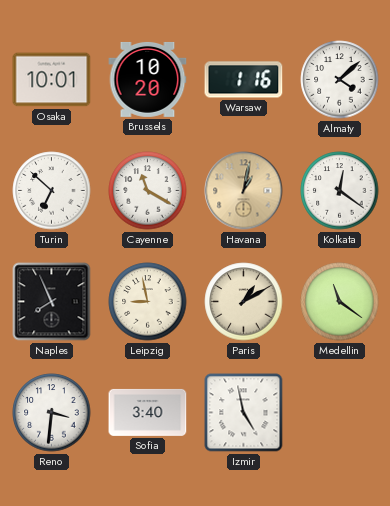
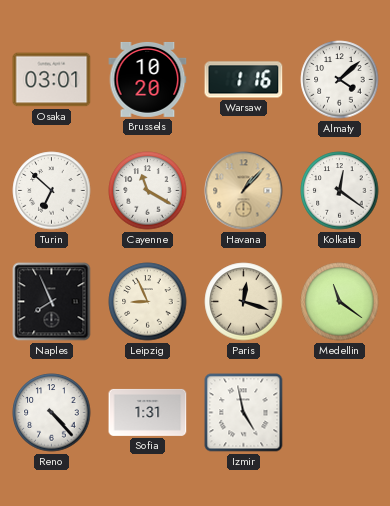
Osaka: 10:01 -> 03:01 (52, 80)
Havana: 1:02 -> 1:07 (244, 191)
Leipzig: 8:58 -> 8:56 (148, 302)
Paris: 1:10 -> 12:18 (244, 302)
Reno: 3:31 -> 4:23 (52, 413)
Sofia: 3:40 -> 1:31 (148, 412)
